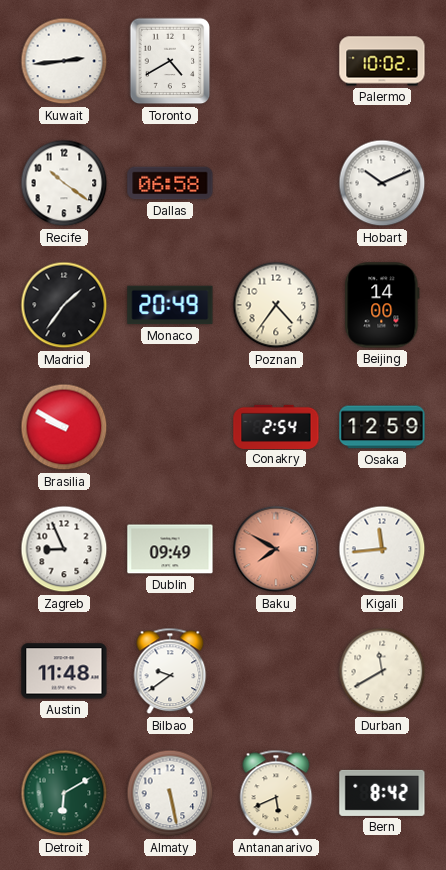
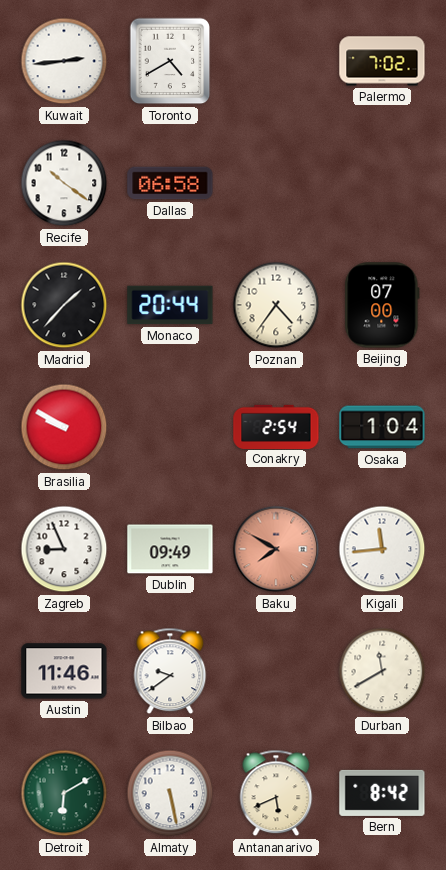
Palermo: 10:02 -> 7:02 (382, 61)
Hobart: 10:11 -> none (382, 183)
Madrid: 1:36 -> 1:37 (64, 305)
Monaco: 20:49 -> 20:44 (170, 305)
Beijing: 14:00 -> 07:00 (382, 305)
Osaka: 12:59 -> 1:04 (382, 427)
Austin: 11:48 -> 11:46 (64, 671)
